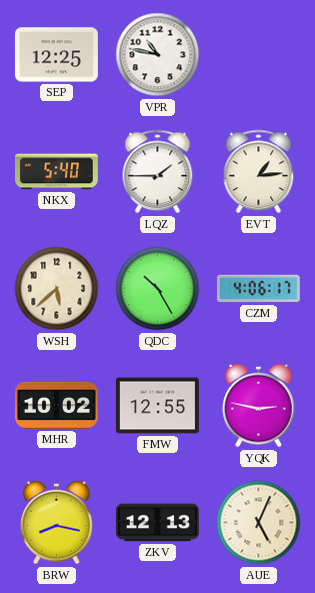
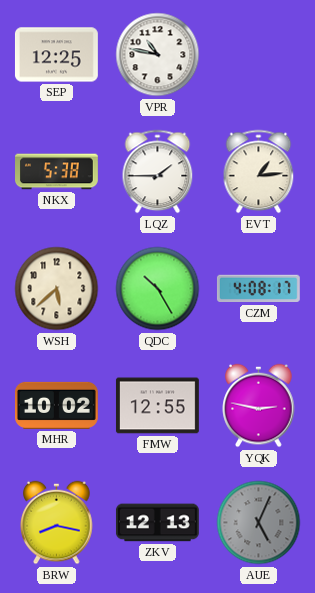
NKX: 5:40 -> 5:38 (57, 172)
CZM: 4:06 -> 4:08 (258, 289)
AUE dial: cream -> grey (259, 523)
